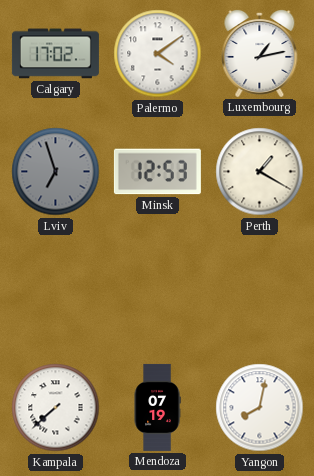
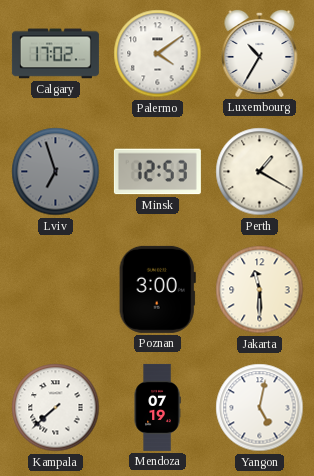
Luxembourg: 1:13 -> 10:35 (260, 53)
Poznan: none -> 3:00 (157, 289)
Jakarta: none -> 11:30 (260, 290)
Yangon: 8:02 -> 5:02 (260, 408)
